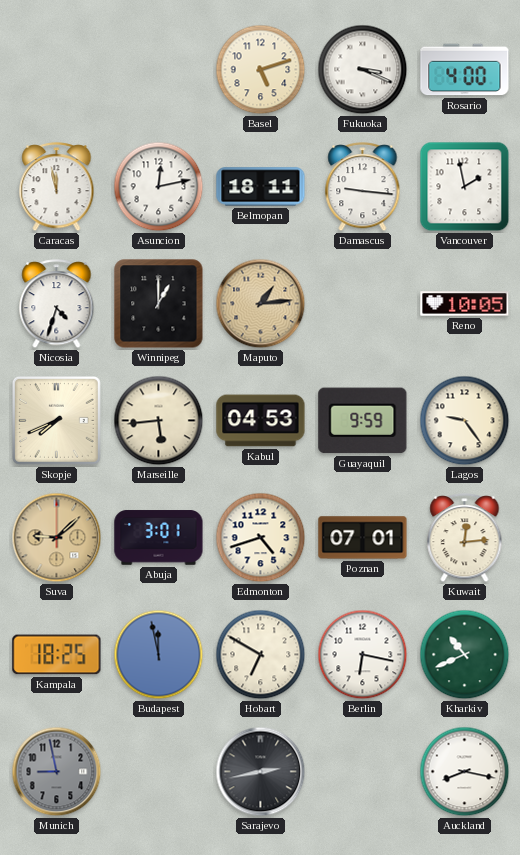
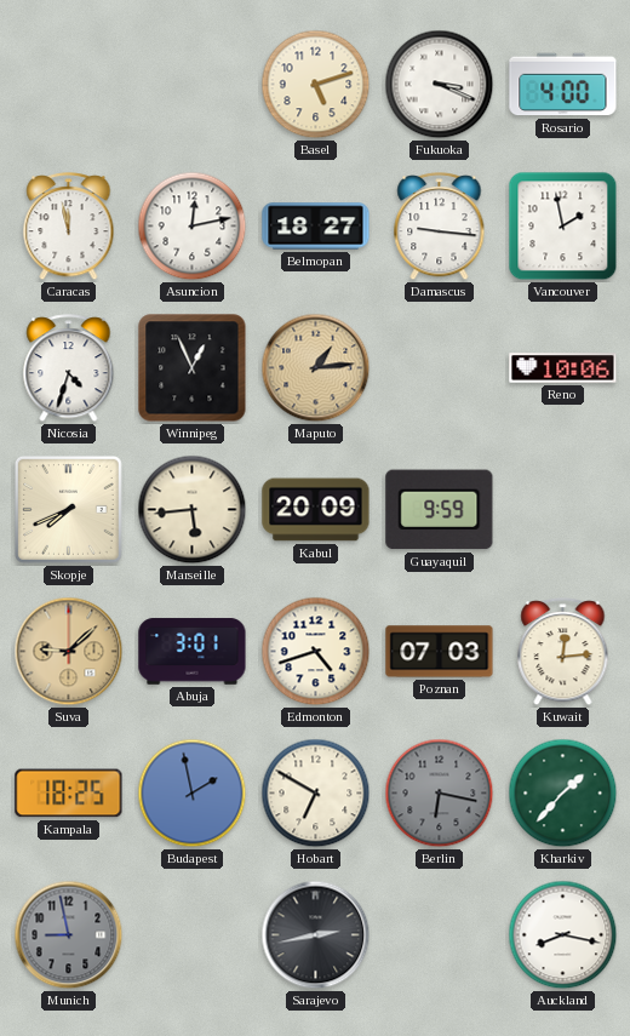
Belmopan: 18:11 -> 18:27 (316, 227)
Winnipeg: 1:00 -> 12:56 (193, 368)
Reno: 10:05 -> 10:06 (563, 368)
Kabul: 04:53 -> 20:09 (316, 510)
Lagos: 9:24 -> none (465, 421)
Poznan: 07:01 -> 07:03 (440, 652)
Budapest: 11:58 -> 1:58 (193, 794)
Berlin dial: white -> grey (440, 794)
Kharkiv: 10:41 -> 1:37 (563, 794)
